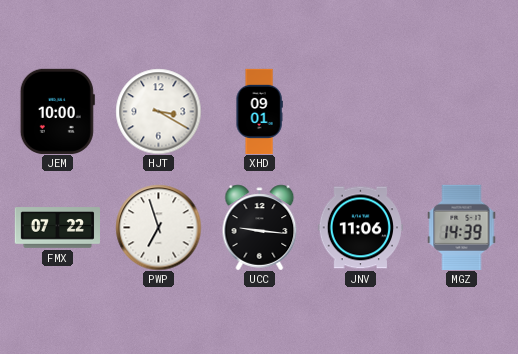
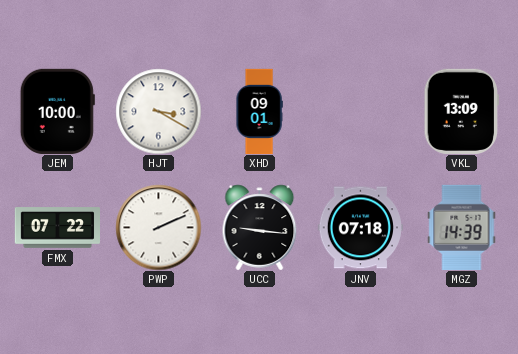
VKL: none -> 13:09 (461, 111)
PWP: 6:57 -> 2:11 (158, 227)
JNV: 11:06 -> 07:18 (360, 228)
